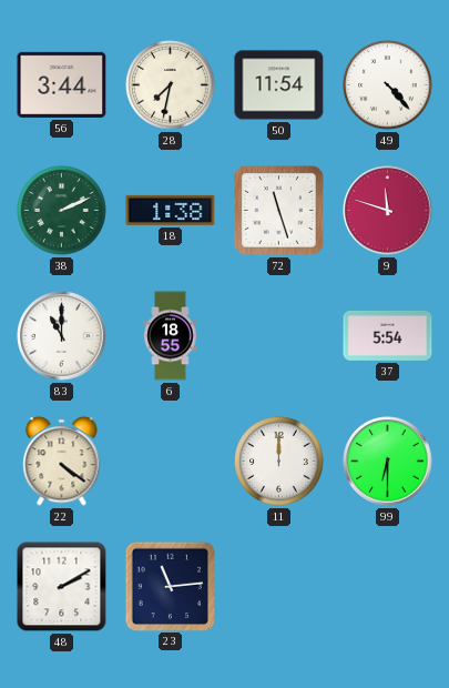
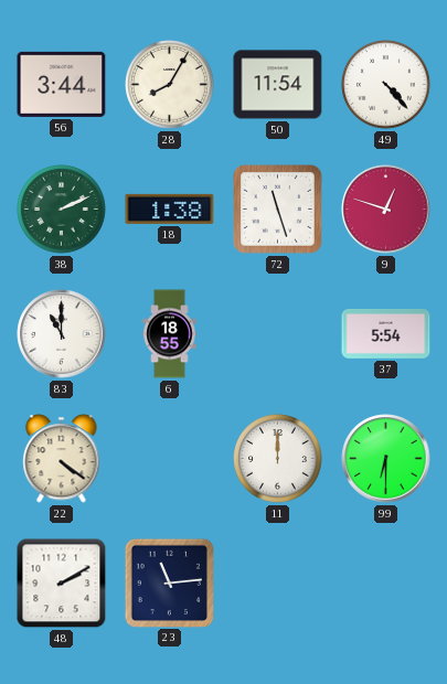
28: 7:32 -> 8:05 (170, 85)
9: 11:48 -> 12:48 (386, 210)
